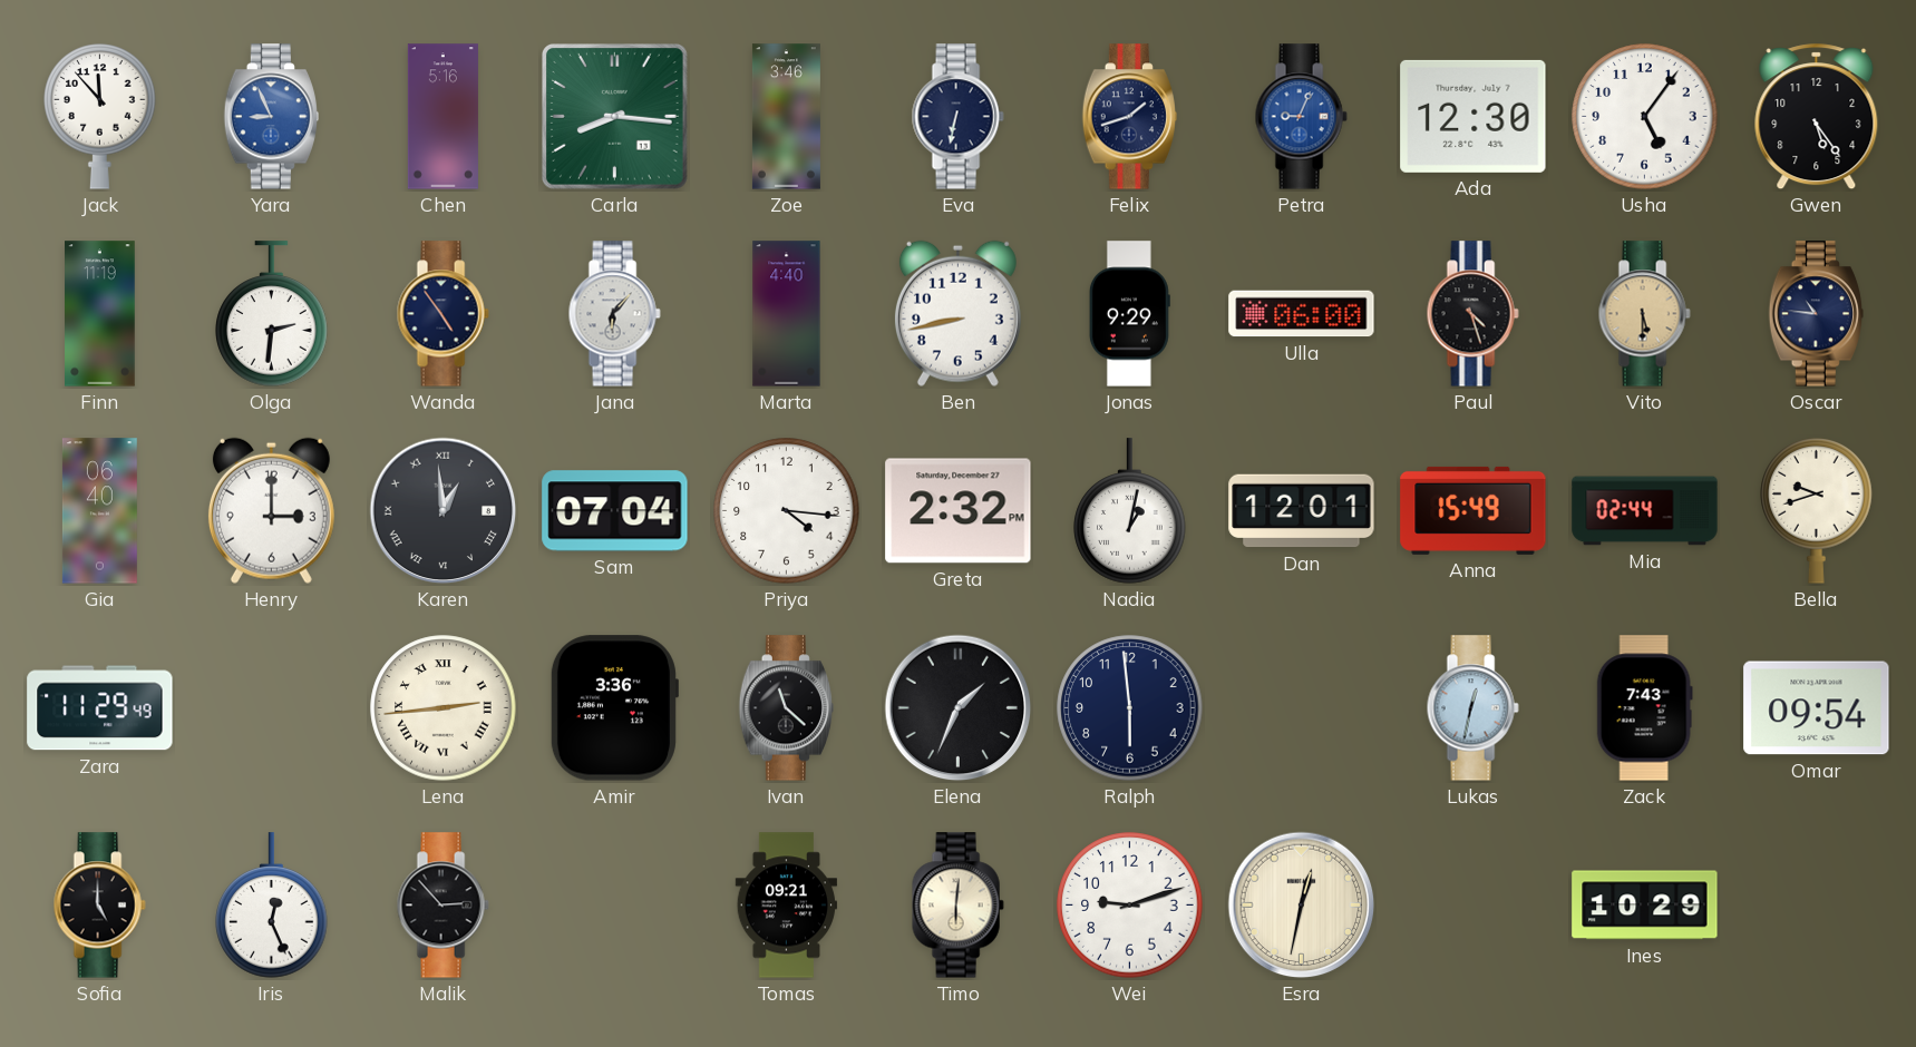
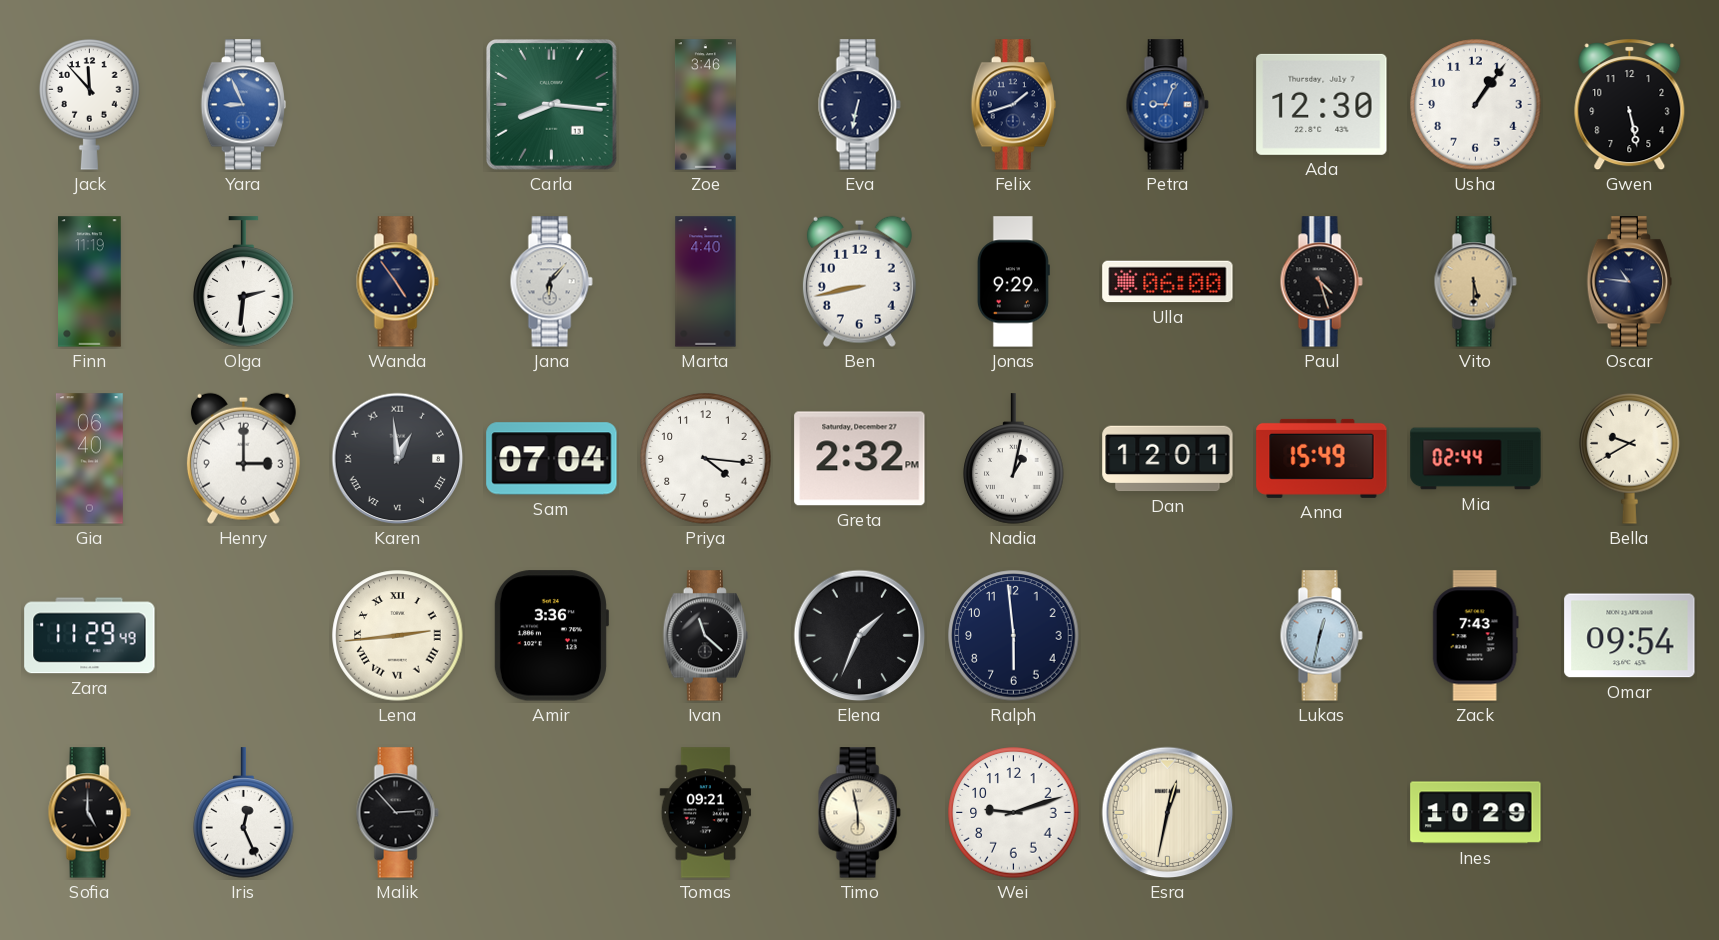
Chen: 5:16 -> none (442, 117)
Usha: 5:06 -> 1:06 (1476, 105)
Gwen: 5:24 -> 5:28 (1630, 105)
Bella: 9:42 -> 9:40 (1630, 459)
Timo: 6:01 -> 5:58 (859, 813)
